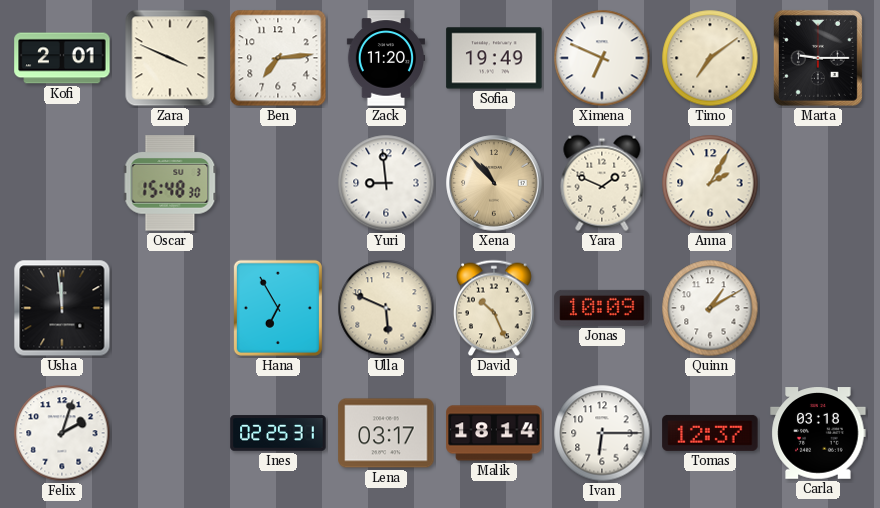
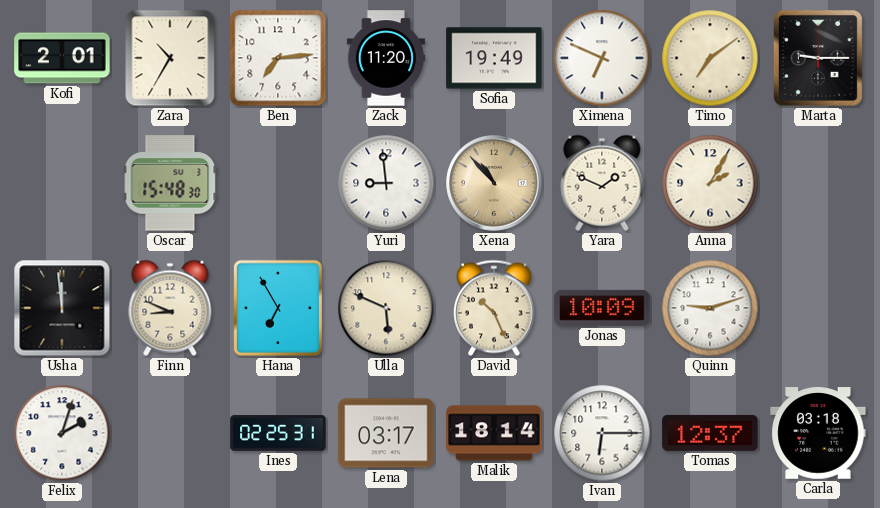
Zara: 3:49 -> 10:35 (170, 58)
Finn: none -> 8:49 (170, 308)
Quinn: 1:10 -> 9:12 (710, 308)
